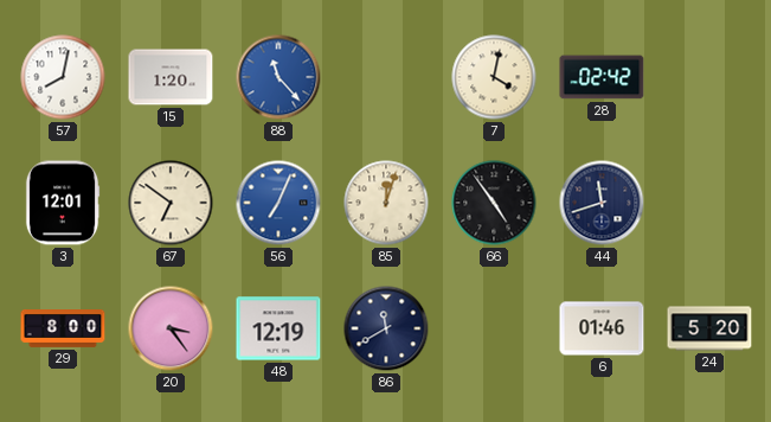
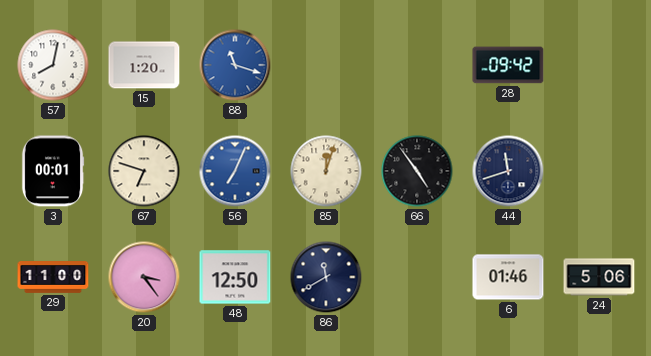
88: 11:23 -> 11:18 (235, 65)
7: 4:02 -> none (494, 77)
28: 02:42 -> 09:42 (508, 65)
3: 12:01 -> 00:01 (53, 171)
67: 6:51 -> 6:48 (144, 171)
29: 8:00 -> 11:00 (53, 278)
48: 12:19 -> 12:50 (235, 277)
24: 5:20 -> 5:06 (599, 277)
